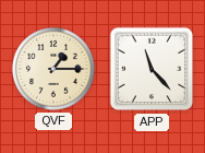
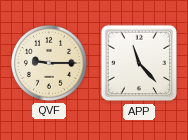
QVF: 1:15 -> 9:15 (49, 63)
